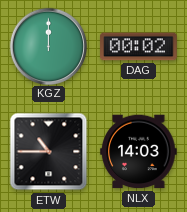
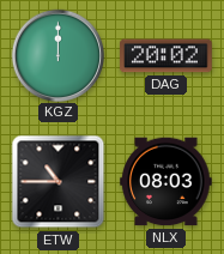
DAG: 00:02 -> 20:02 (167, 56)
NLX: 14:03 -> 08:03 (167, 182)
